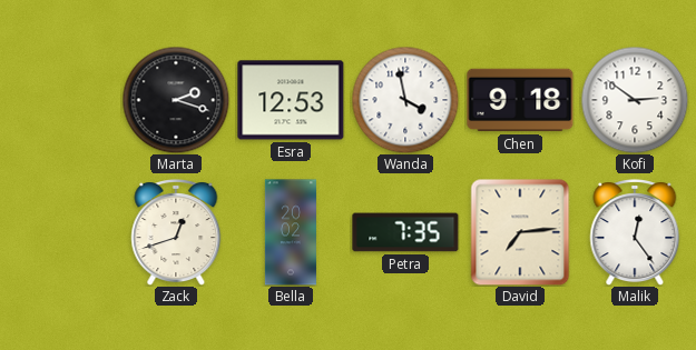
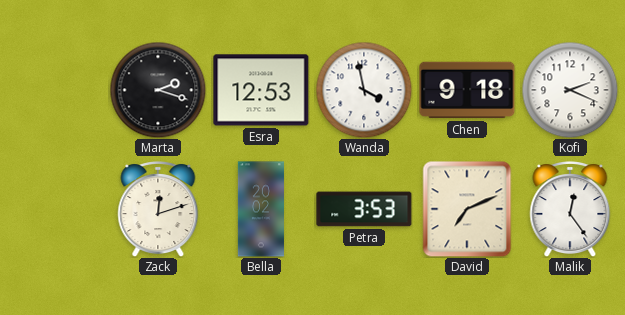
Kofi: 2:51 -> 2:19 (570, 90)
Zack: 12:42 -> 12:12 (158, 210)
Petra: 7:35 -> 3:53 (364, 209)
David: 7:14 -> 7:11 (467, 209)
